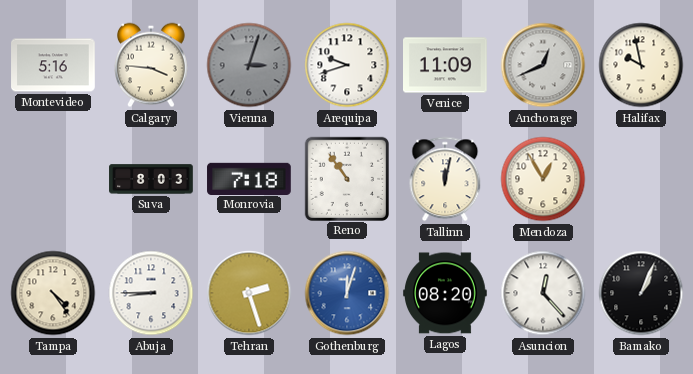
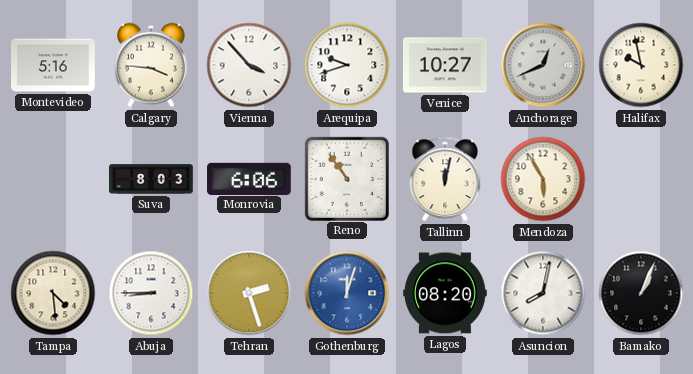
Vienna: 3:03 -> 3:53 (249, 65)
Vienna dial: grey -> white (249, 65)
Venice: 11:09 -> 10:27 (446, 65)
Monrovia: 7:18 -> 6:06 (249, 178)
Mendoza: 12:55 -> 5:55 (543, 179)
Tampa: 4:24 -> 4:29 (53, 293)
Asuncion: 12:23 -> 8:02 (543, 293)
